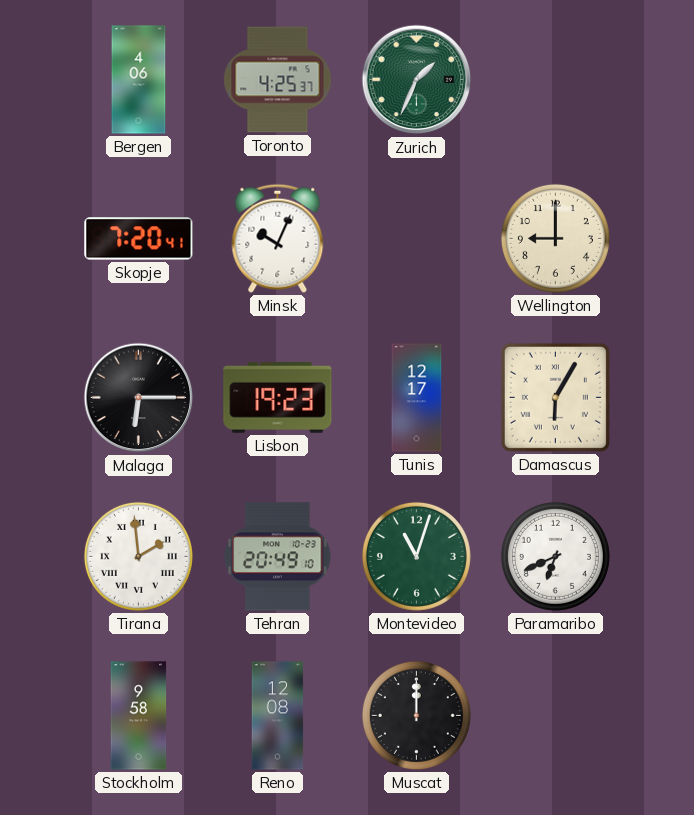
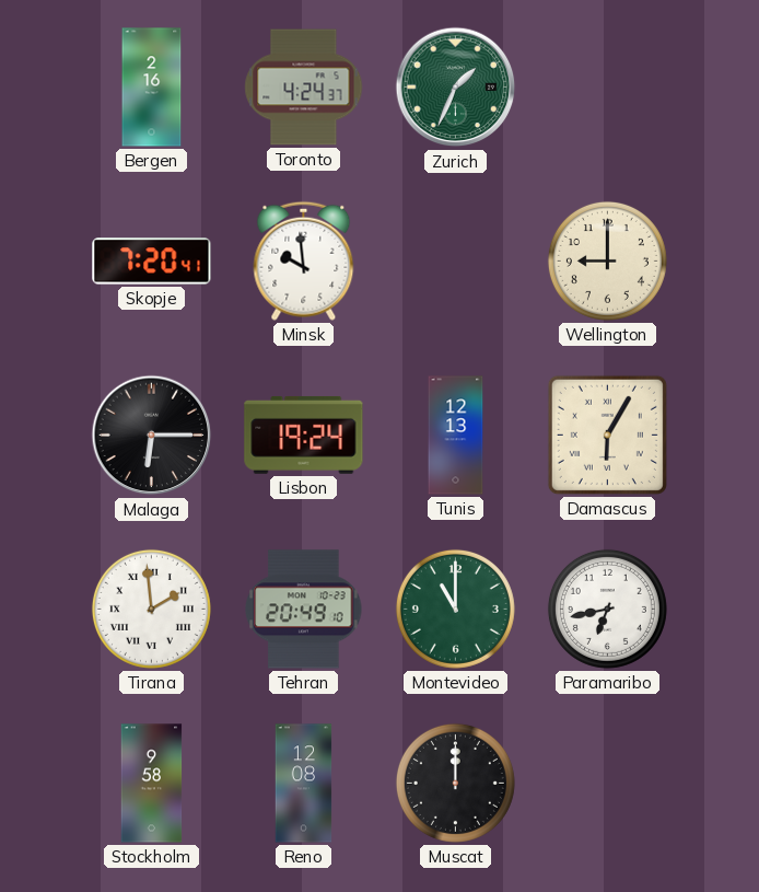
Bergen: 4:06 -> 2:16 (152, 88)
Toronto: 4:25 -> 4:24 (304, 88)
Minsk: 10:04 -> 9:59 (304, 260)
Lisbon: 19:23 -> 19:24 (304, 435)
Tunis: 12:17 -> 12:13 (456, 436)
Montevideo: 11:03 -> 11:00 (455, 609)
Paramaribo: 6:41 -> 6:43 (607, 609)
